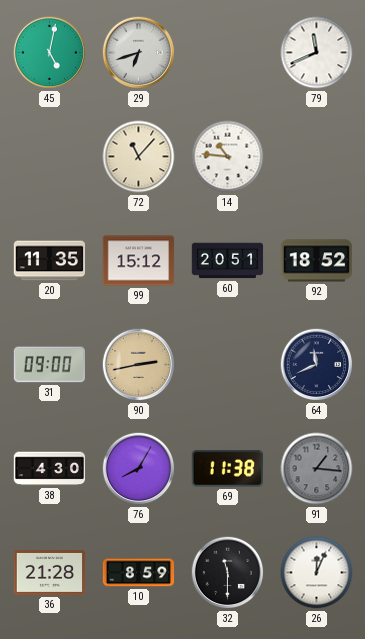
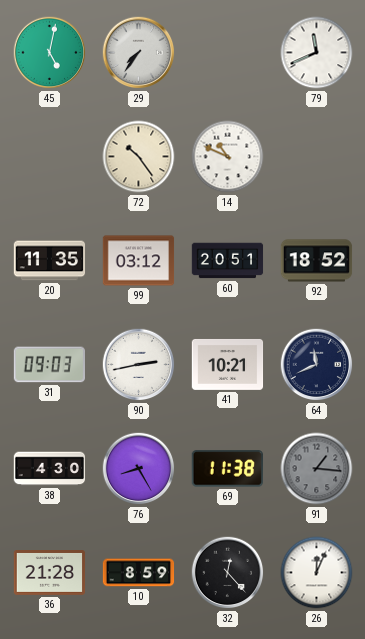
29: 6:42 -> 7:36 (139, 53)
72: 11:07 -> 10:24 (139, 157)
14: 10:46 -> 10:49 (228, 157)
99: 15:12 -> 03:12 (139, 261)
31: 09:00 -> 09:03 (49, 365)
90 dial: champagne -> white (139, 365)
41: none -> 10:21 (228, 364)
76: 8:05 -> 8:25 (139, 469)
32: 11:30 -> 12:23 (228, 573)
